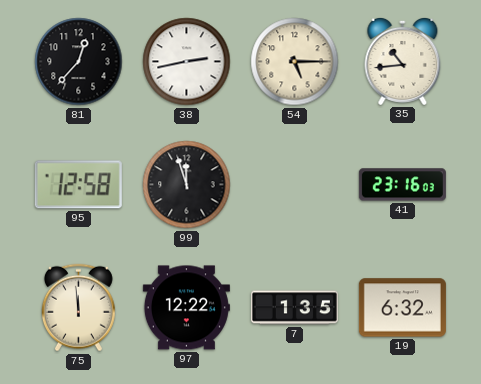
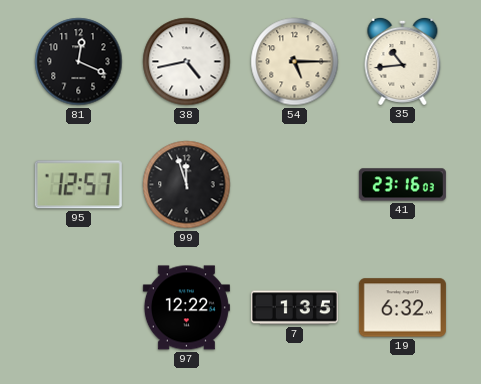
81: 12:37 -> 12:19 (79, 62)
38: 2:43 -> 4:43 (187, 62)
95: 12:58 -> 12:57 (78, 185)
75: 11:59 -> none (78, 308)
